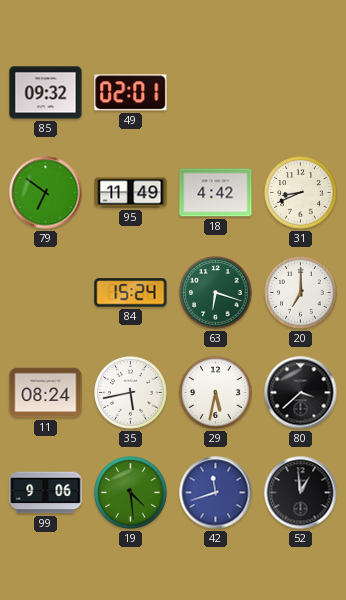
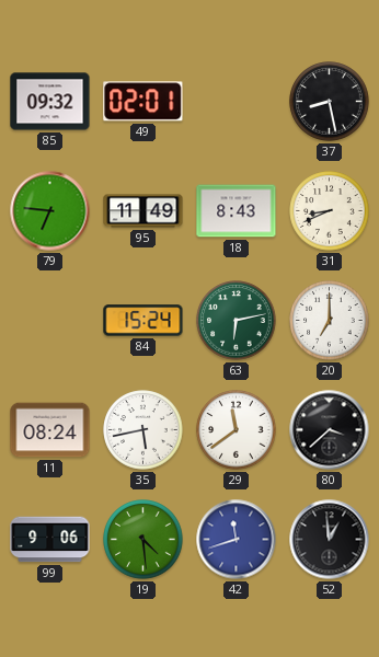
37: none -> 8:28 (330, 102)
79: 6:51 -> 6:46 (50, 211)
18: 4:42 -> 8:43 (237, 211)
63: 6:18 -> 6:13 (237, 321)
29: 5:32 -> 11:39 (237, 430)
